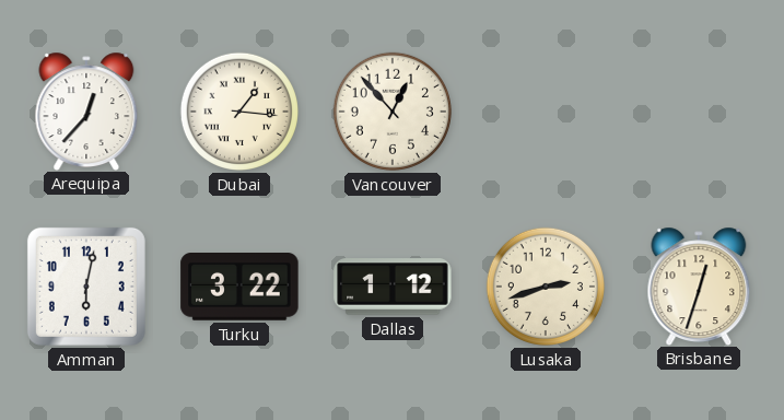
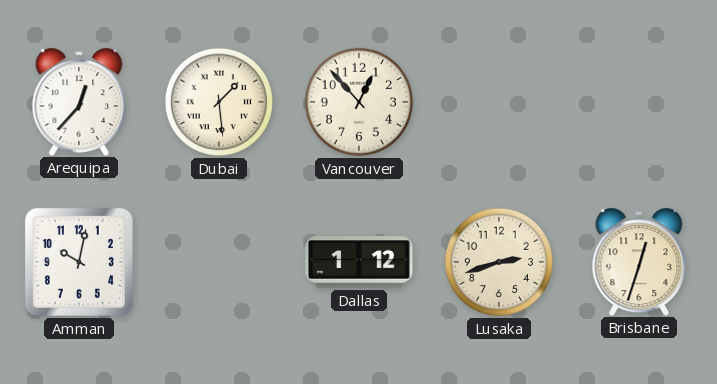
Dubai: 1:16 -> 1:29 (219, 102)
Amman: 6:02 -> 10:02 (79, 262)
Turku: 3:22 -> none (239, 288)
